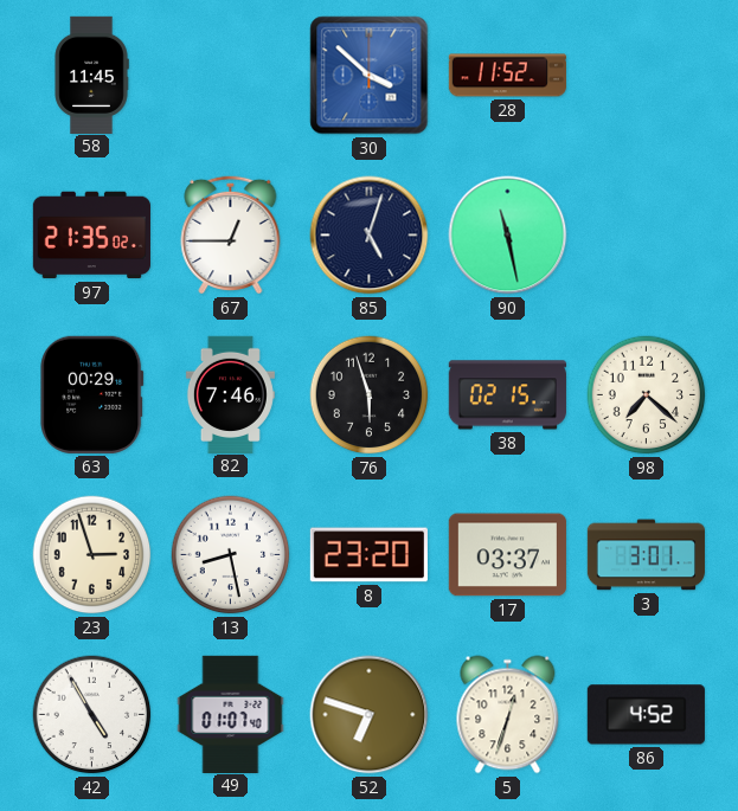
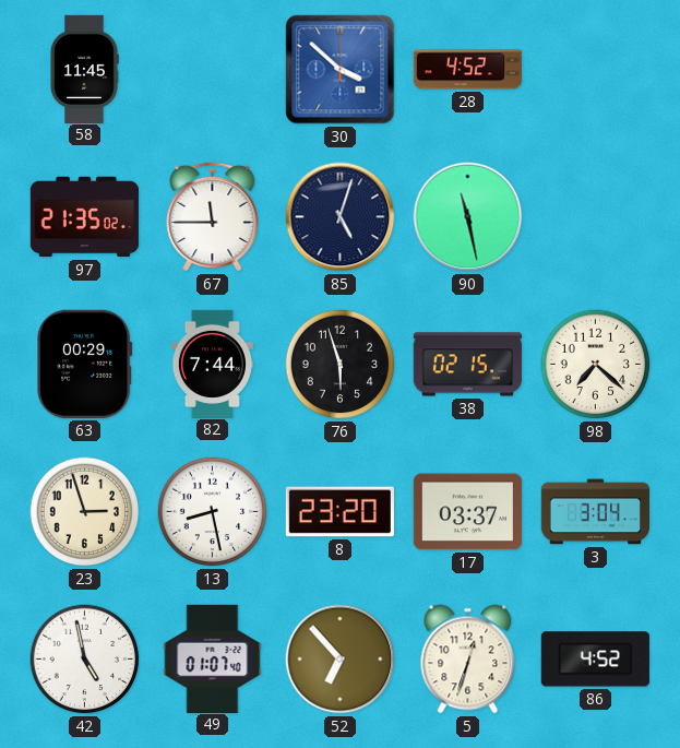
28: 11:52 -> 4:52 (467, 70)
67: 12:45 -> 11:45 (213, 216)
82: 7:46 -> 7:44 (212, 364)
3: 3:01 -> 3:04 (595, 512)
42: 4:55 -> 4:58 (85, 660)
52: 6:48 -> 6:53 (341, 660)
